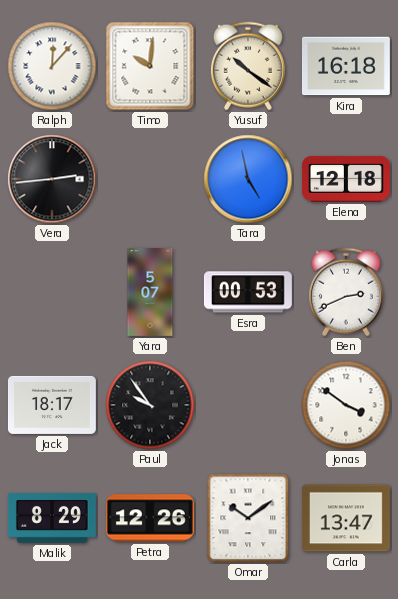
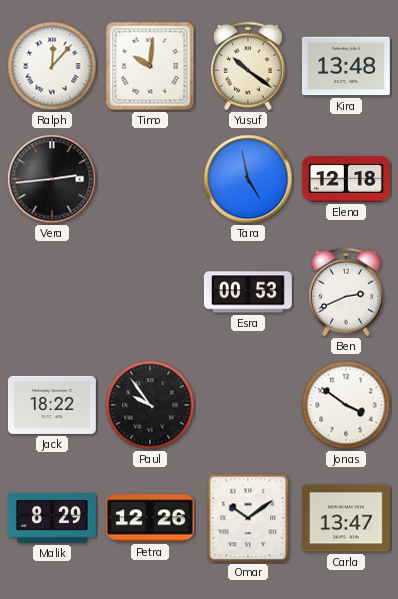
Kira: 16:18 -> 13:48 (346, 66)
Yara: 5:07 -> none (150, 293)
Jack: 18:17 -> 18:22 (52, 405)
